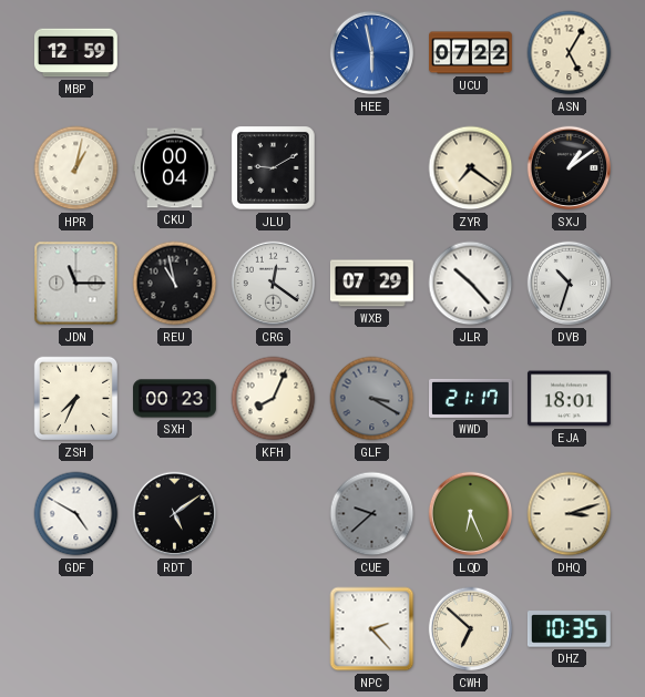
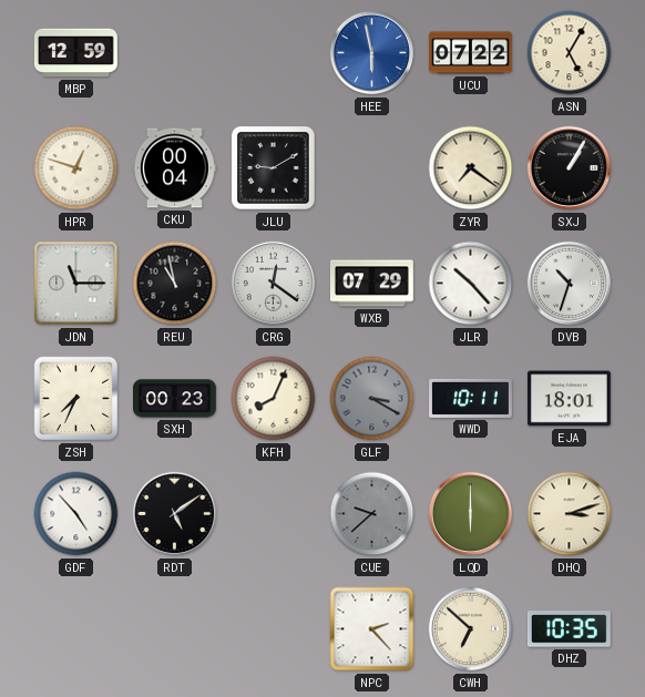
HPR: 1:02 -> 12:48 (76, 168)
SXJ: 1:09 -> 1:05 (570, 168)
WWD: 21:17 -> 10:11 (471, 398)
GDF: 4:50 -> 4:53 (76, 514)
LQD: 6:26 -> 6:00 (471, 514)
